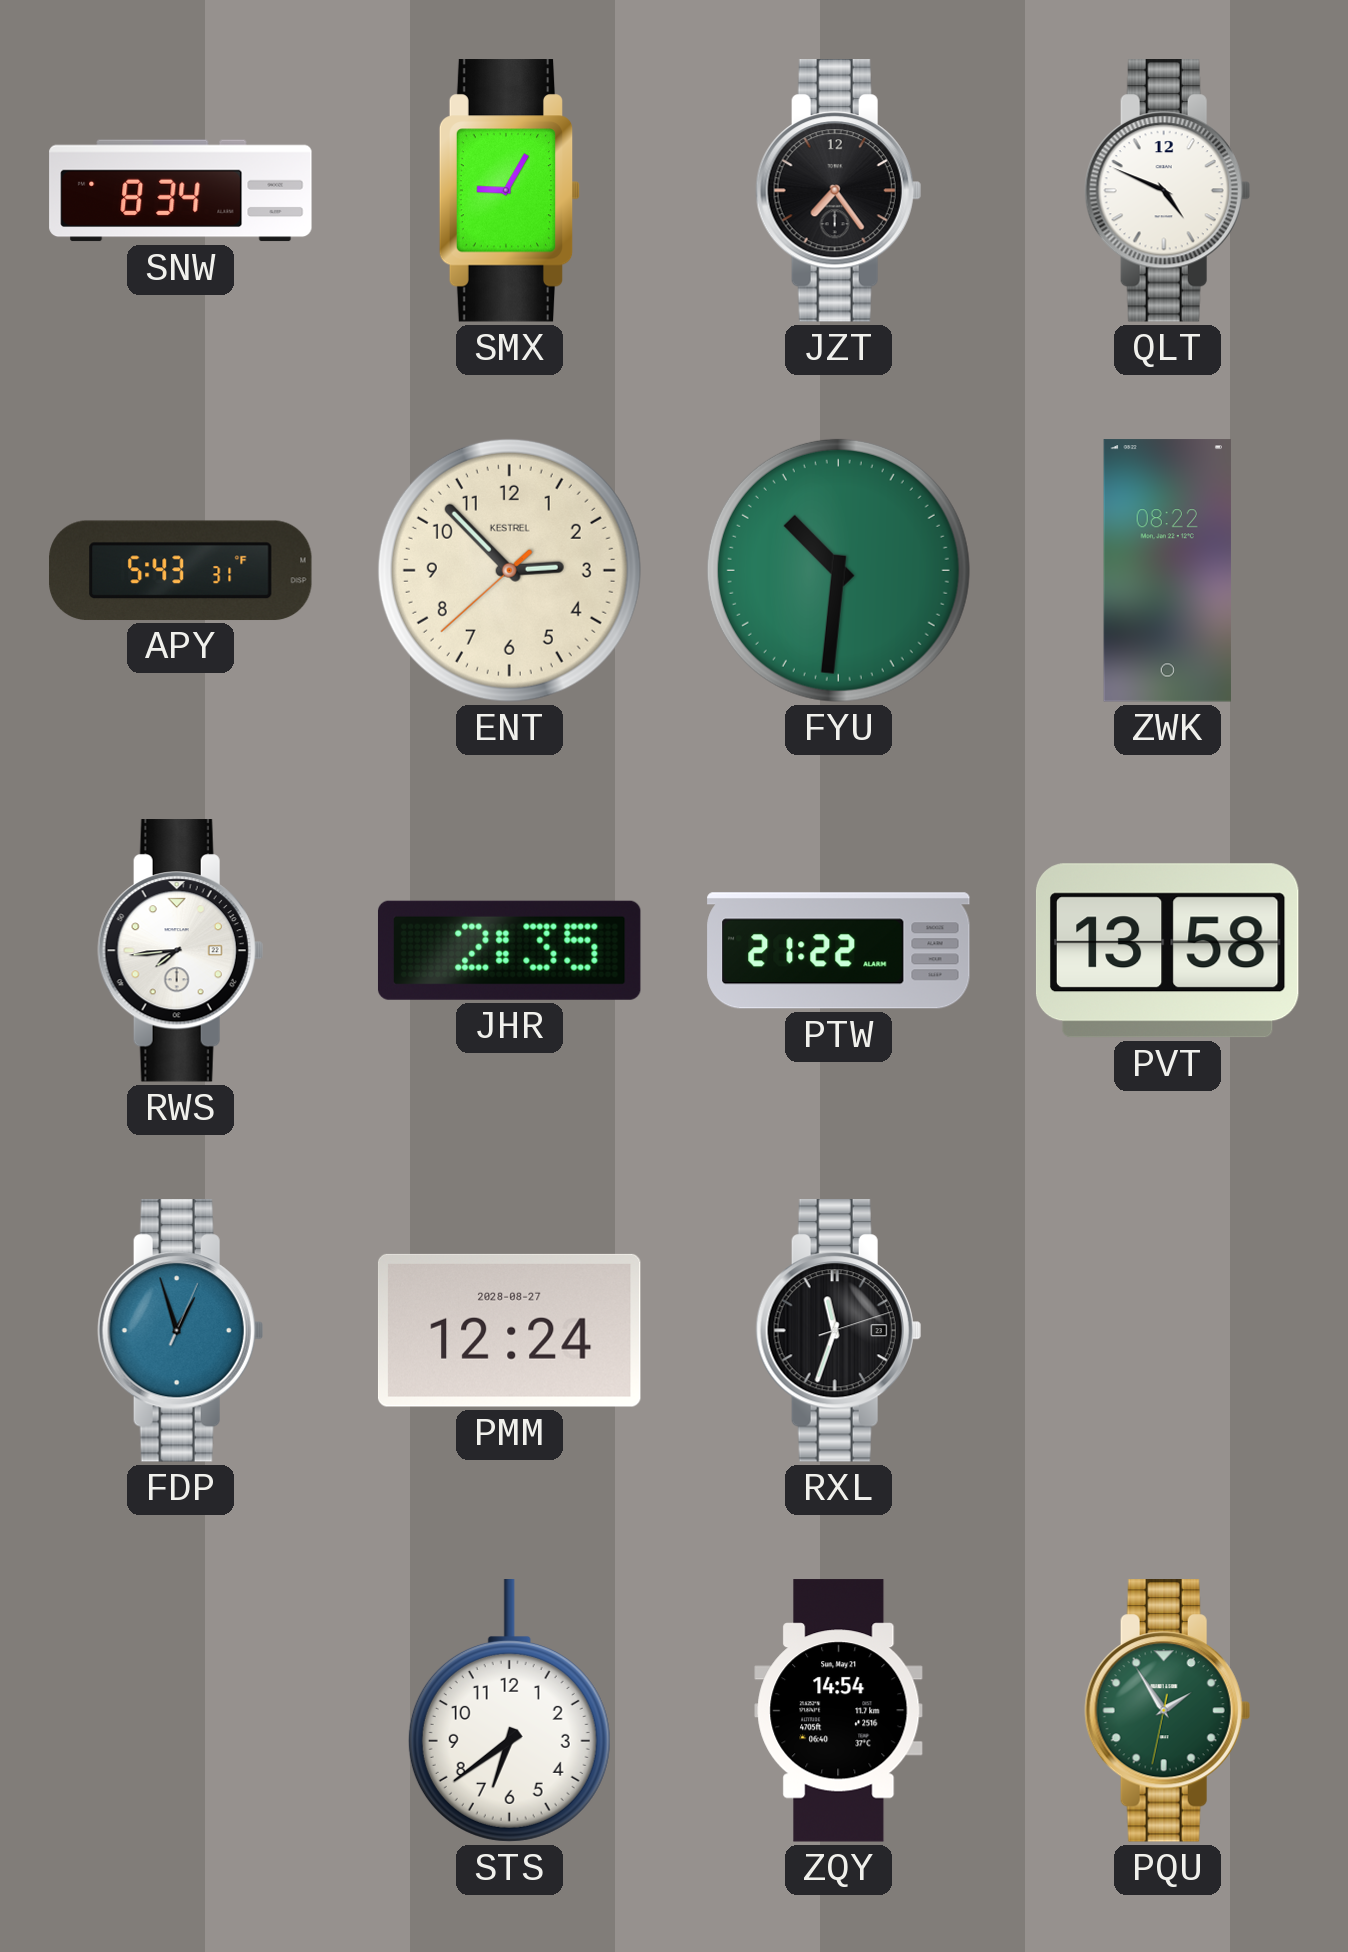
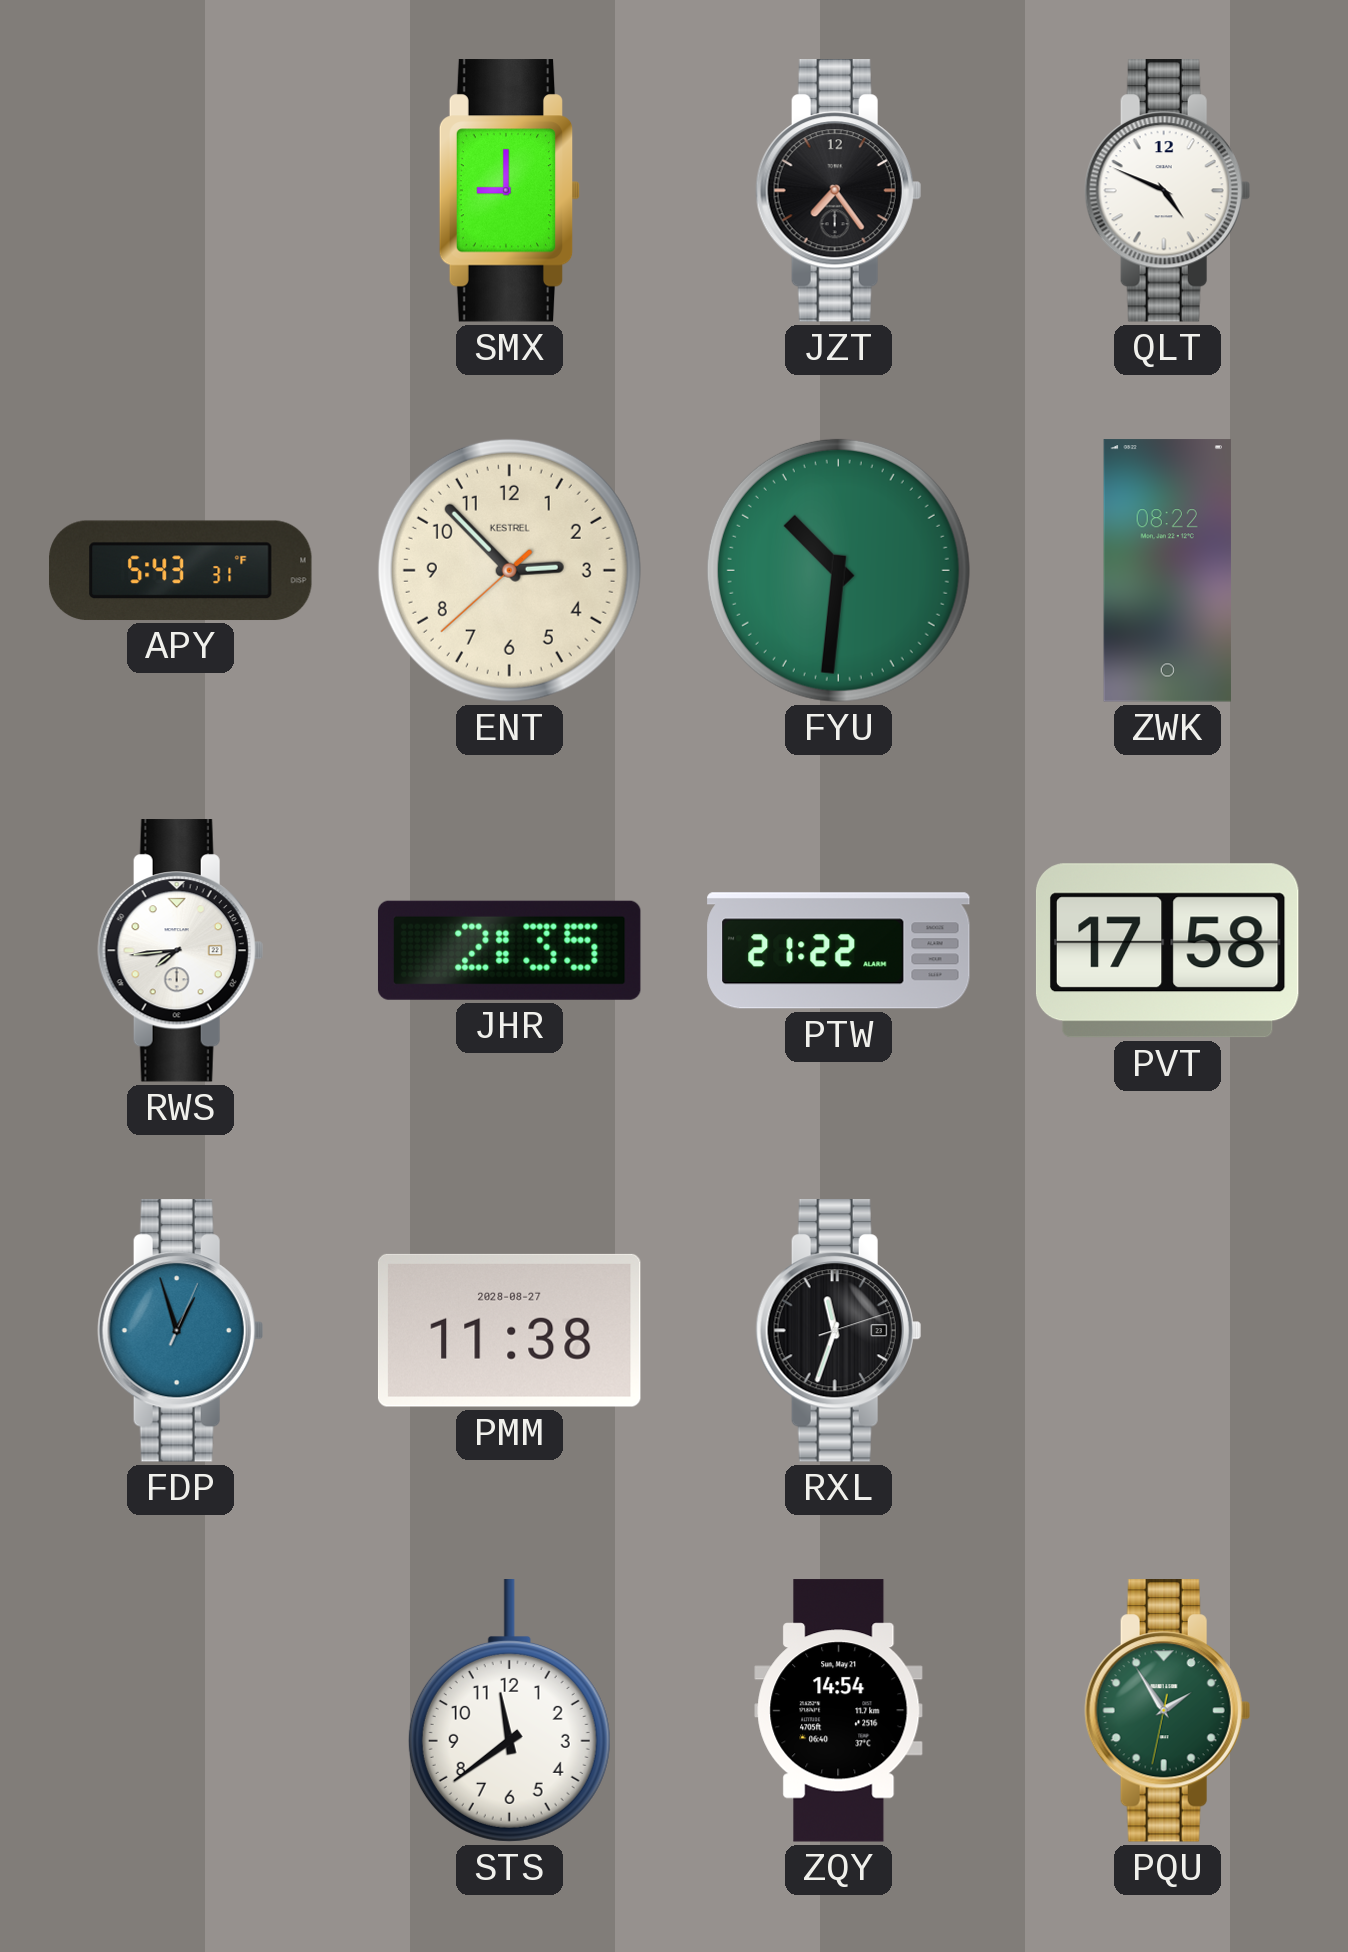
SNW: 8:34 -> none (181, 191)
SMX: 9:05 -> 9:00 (510, 191)
PVT: 13:58 -> 17:58 (1167, 951)
PMM: 12:24 -> 11:38 (509, 1330)
STS: 6:39 -> 11:39 (509, 1711)
